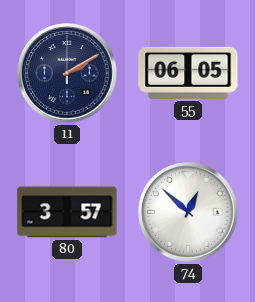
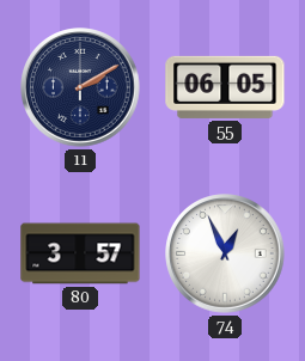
74: 12:52 -> 12:56 (225, 253)
